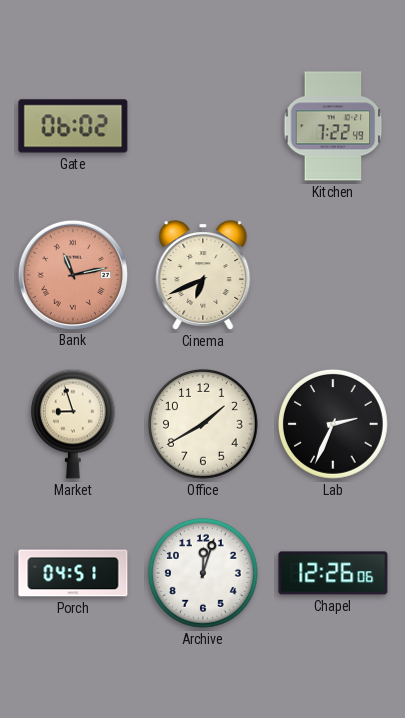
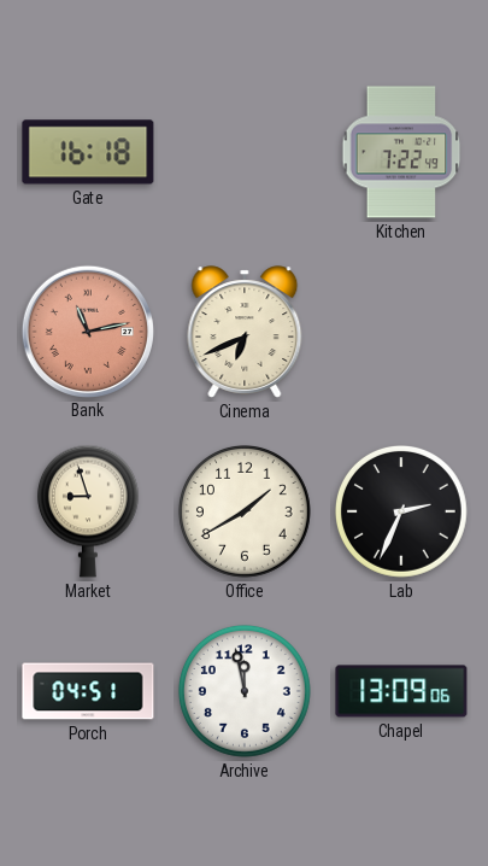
Gate: 06:02 -> 16:18 (88, 152)
Archive: 12:03 -> 11:58 (245, 691)
Chapel: 12:26 -> 13:09 (401, 691)
